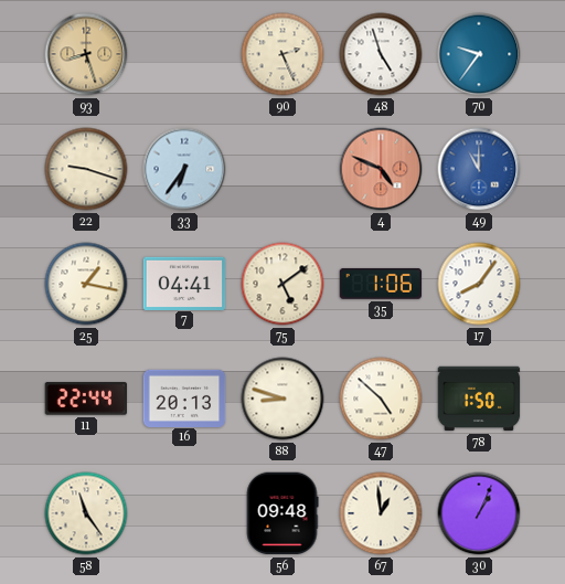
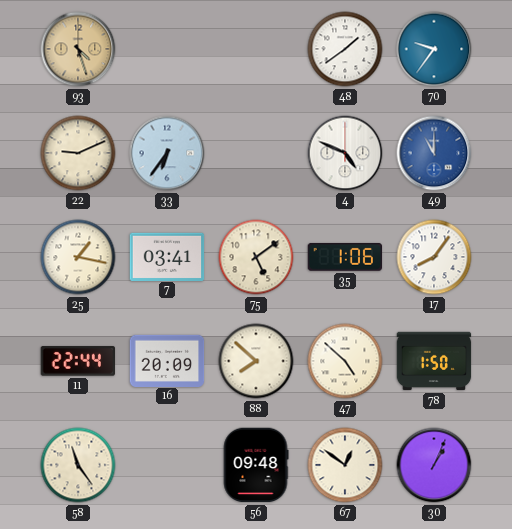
93: 8:27 -> 4:27 (78, 49)
90: 2:26 -> none (282, 54)
48: 4:57 -> 1:39 (345, 49)
22: 9:18 -> 9:11 (78, 153)
4 dial: salmon -> white (345, 153)
7: 04:41 -> 03:41 (167, 256)
16: 20:13 -> 20:09 (167, 360)
88: 8:48 -> 7:52 (256, 361)
67: 12:59 -> 12:51 (345, 465)
